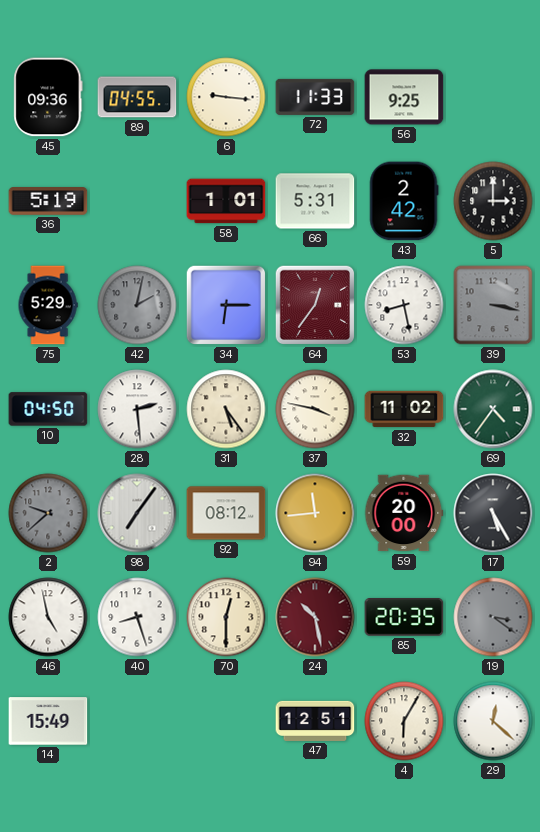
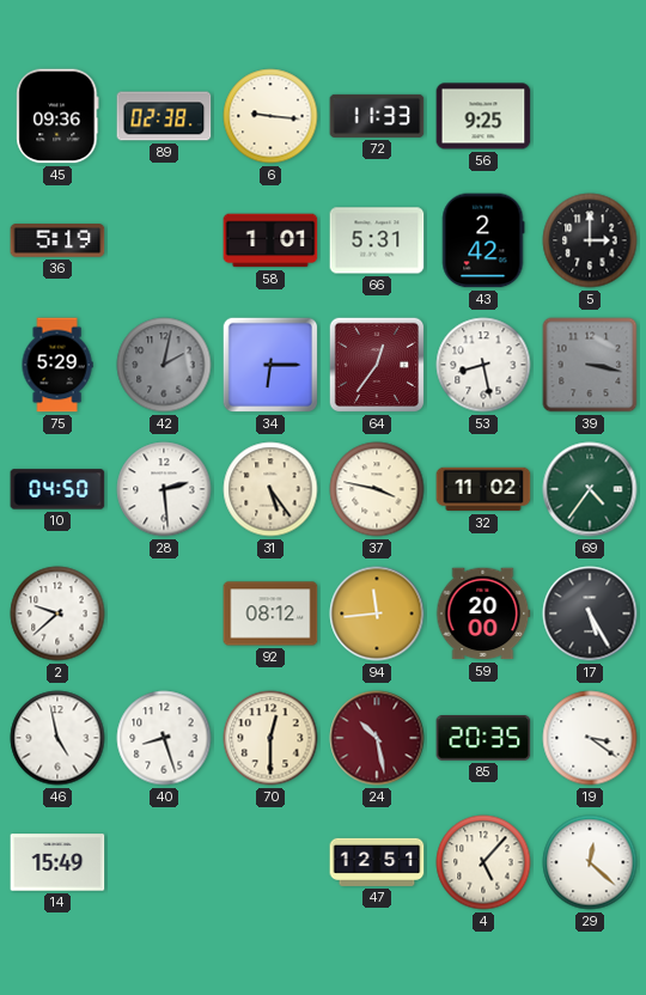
89: 04:55 -> 02:38 (164, 116)
2 dial: grey -> white (57, 614)
98: 7:06 -> none (137, 513)
19 dial: grey -> white (590, 738)
4: 6:05 -> 5:07 (483, 862)
